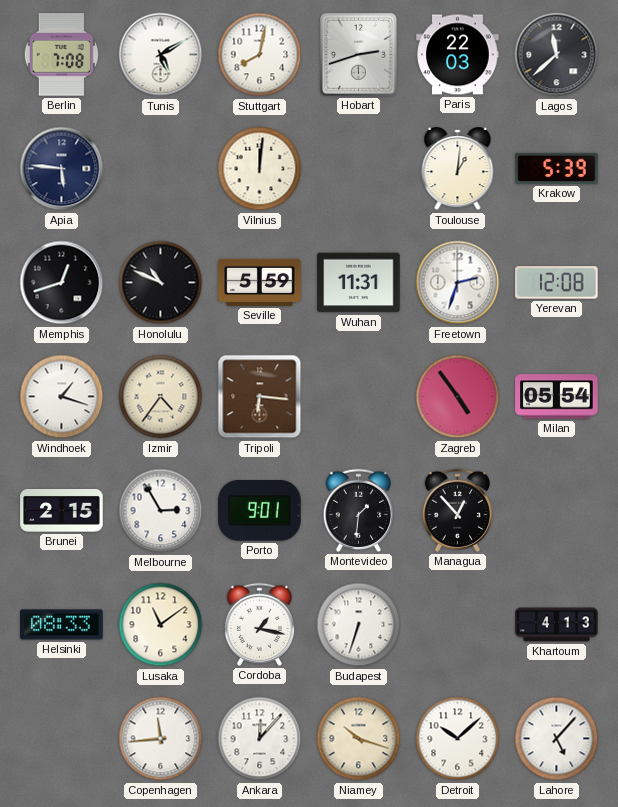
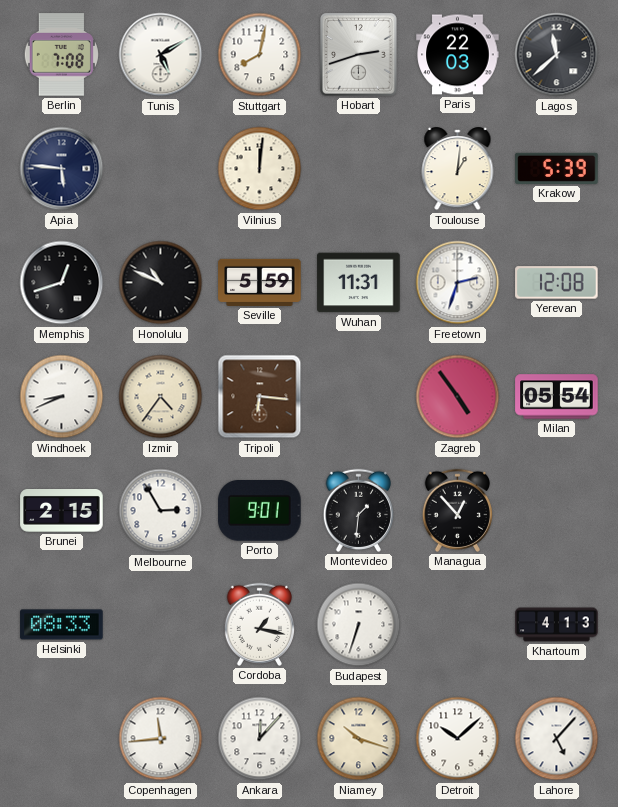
Windhoek: 1:18 -> 8:41 (62, 397)
Lusaka: 11:09 -> none (161, 625)
